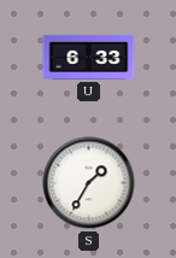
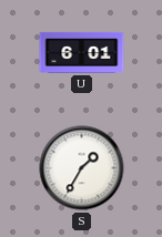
U: 6:33 -> 6:01 (82, 52)
